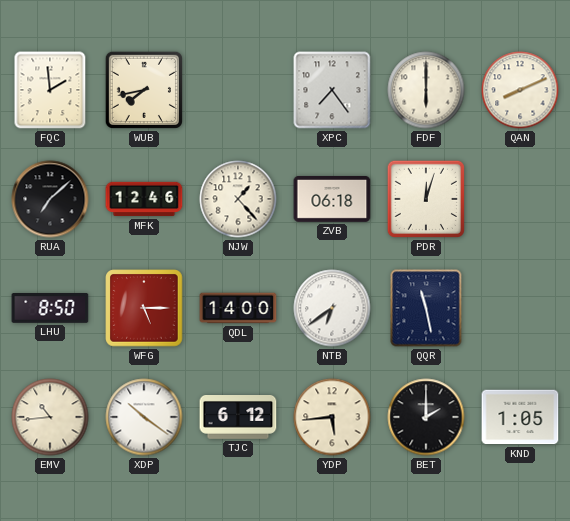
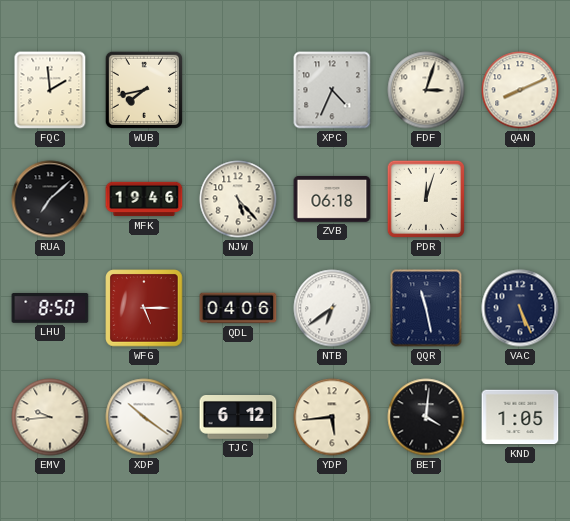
XPC: 7:24 -> 4:34 (332, 90)
FDF: 6:00 -> 3:03 (426, 90)
MFK: 12:46 -> 19:46 (144, 199)
NJW: 1:23 -> 5:23 (238, 199)
QDL: 14:00 -> 04:06 (238, 308)
VAC: none -> 5:26 (520, 308)
EMV: 10:44 -> 9:44 (50, 417)
BET: 2:00 -> 4:01 (426, 417)
